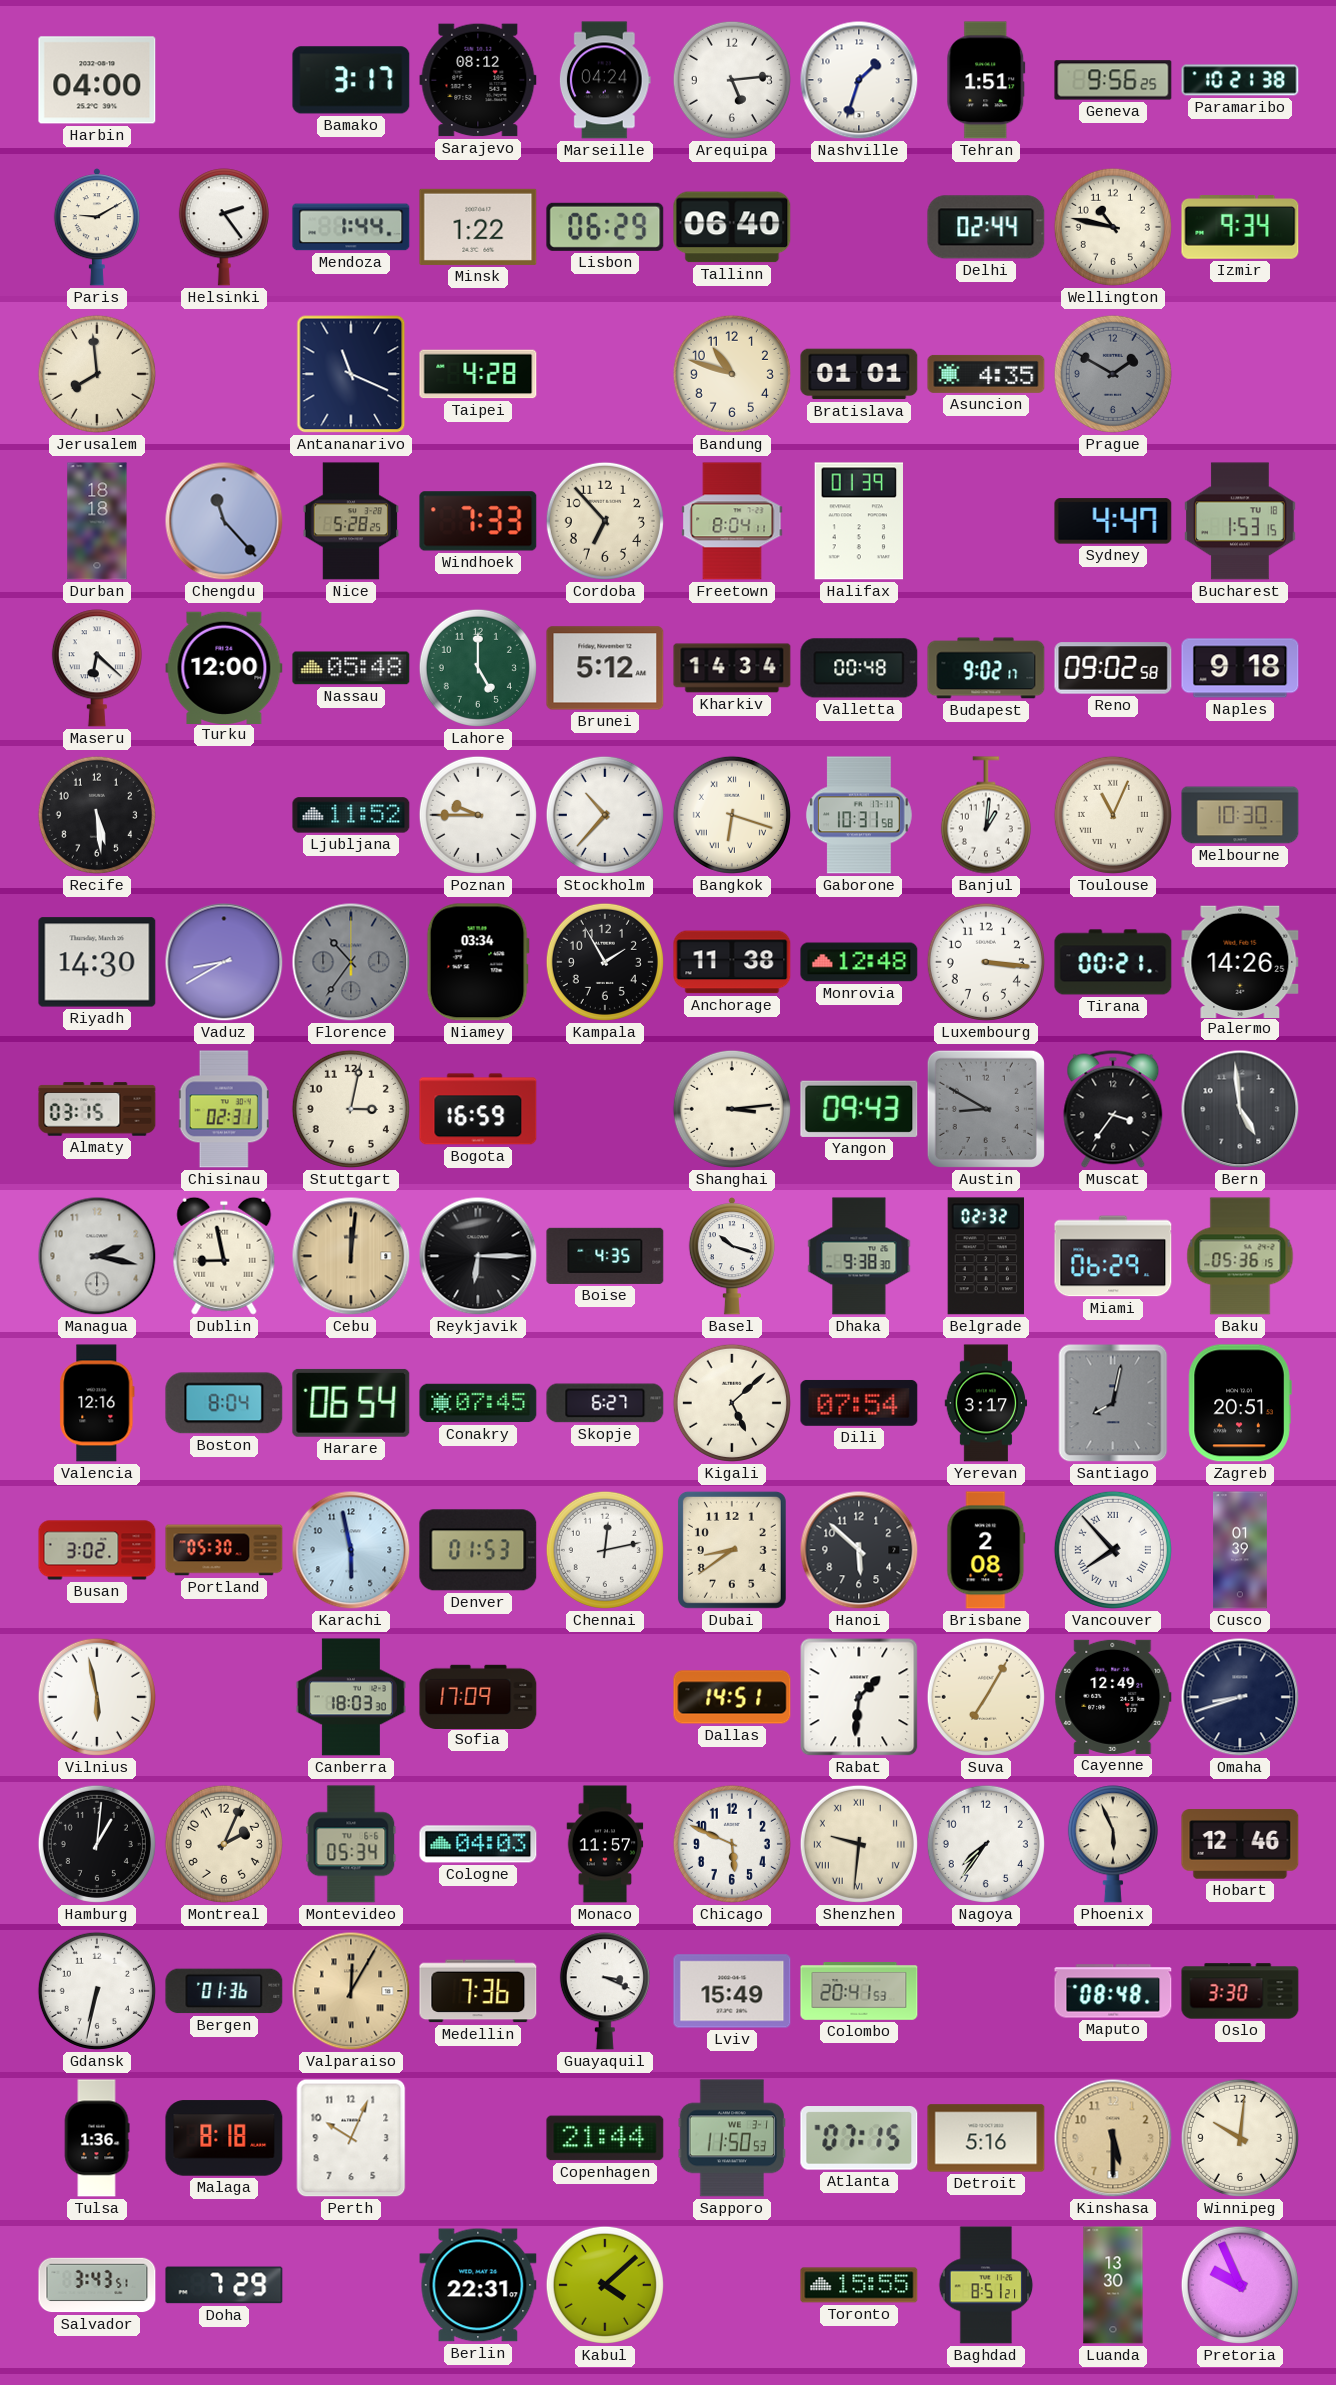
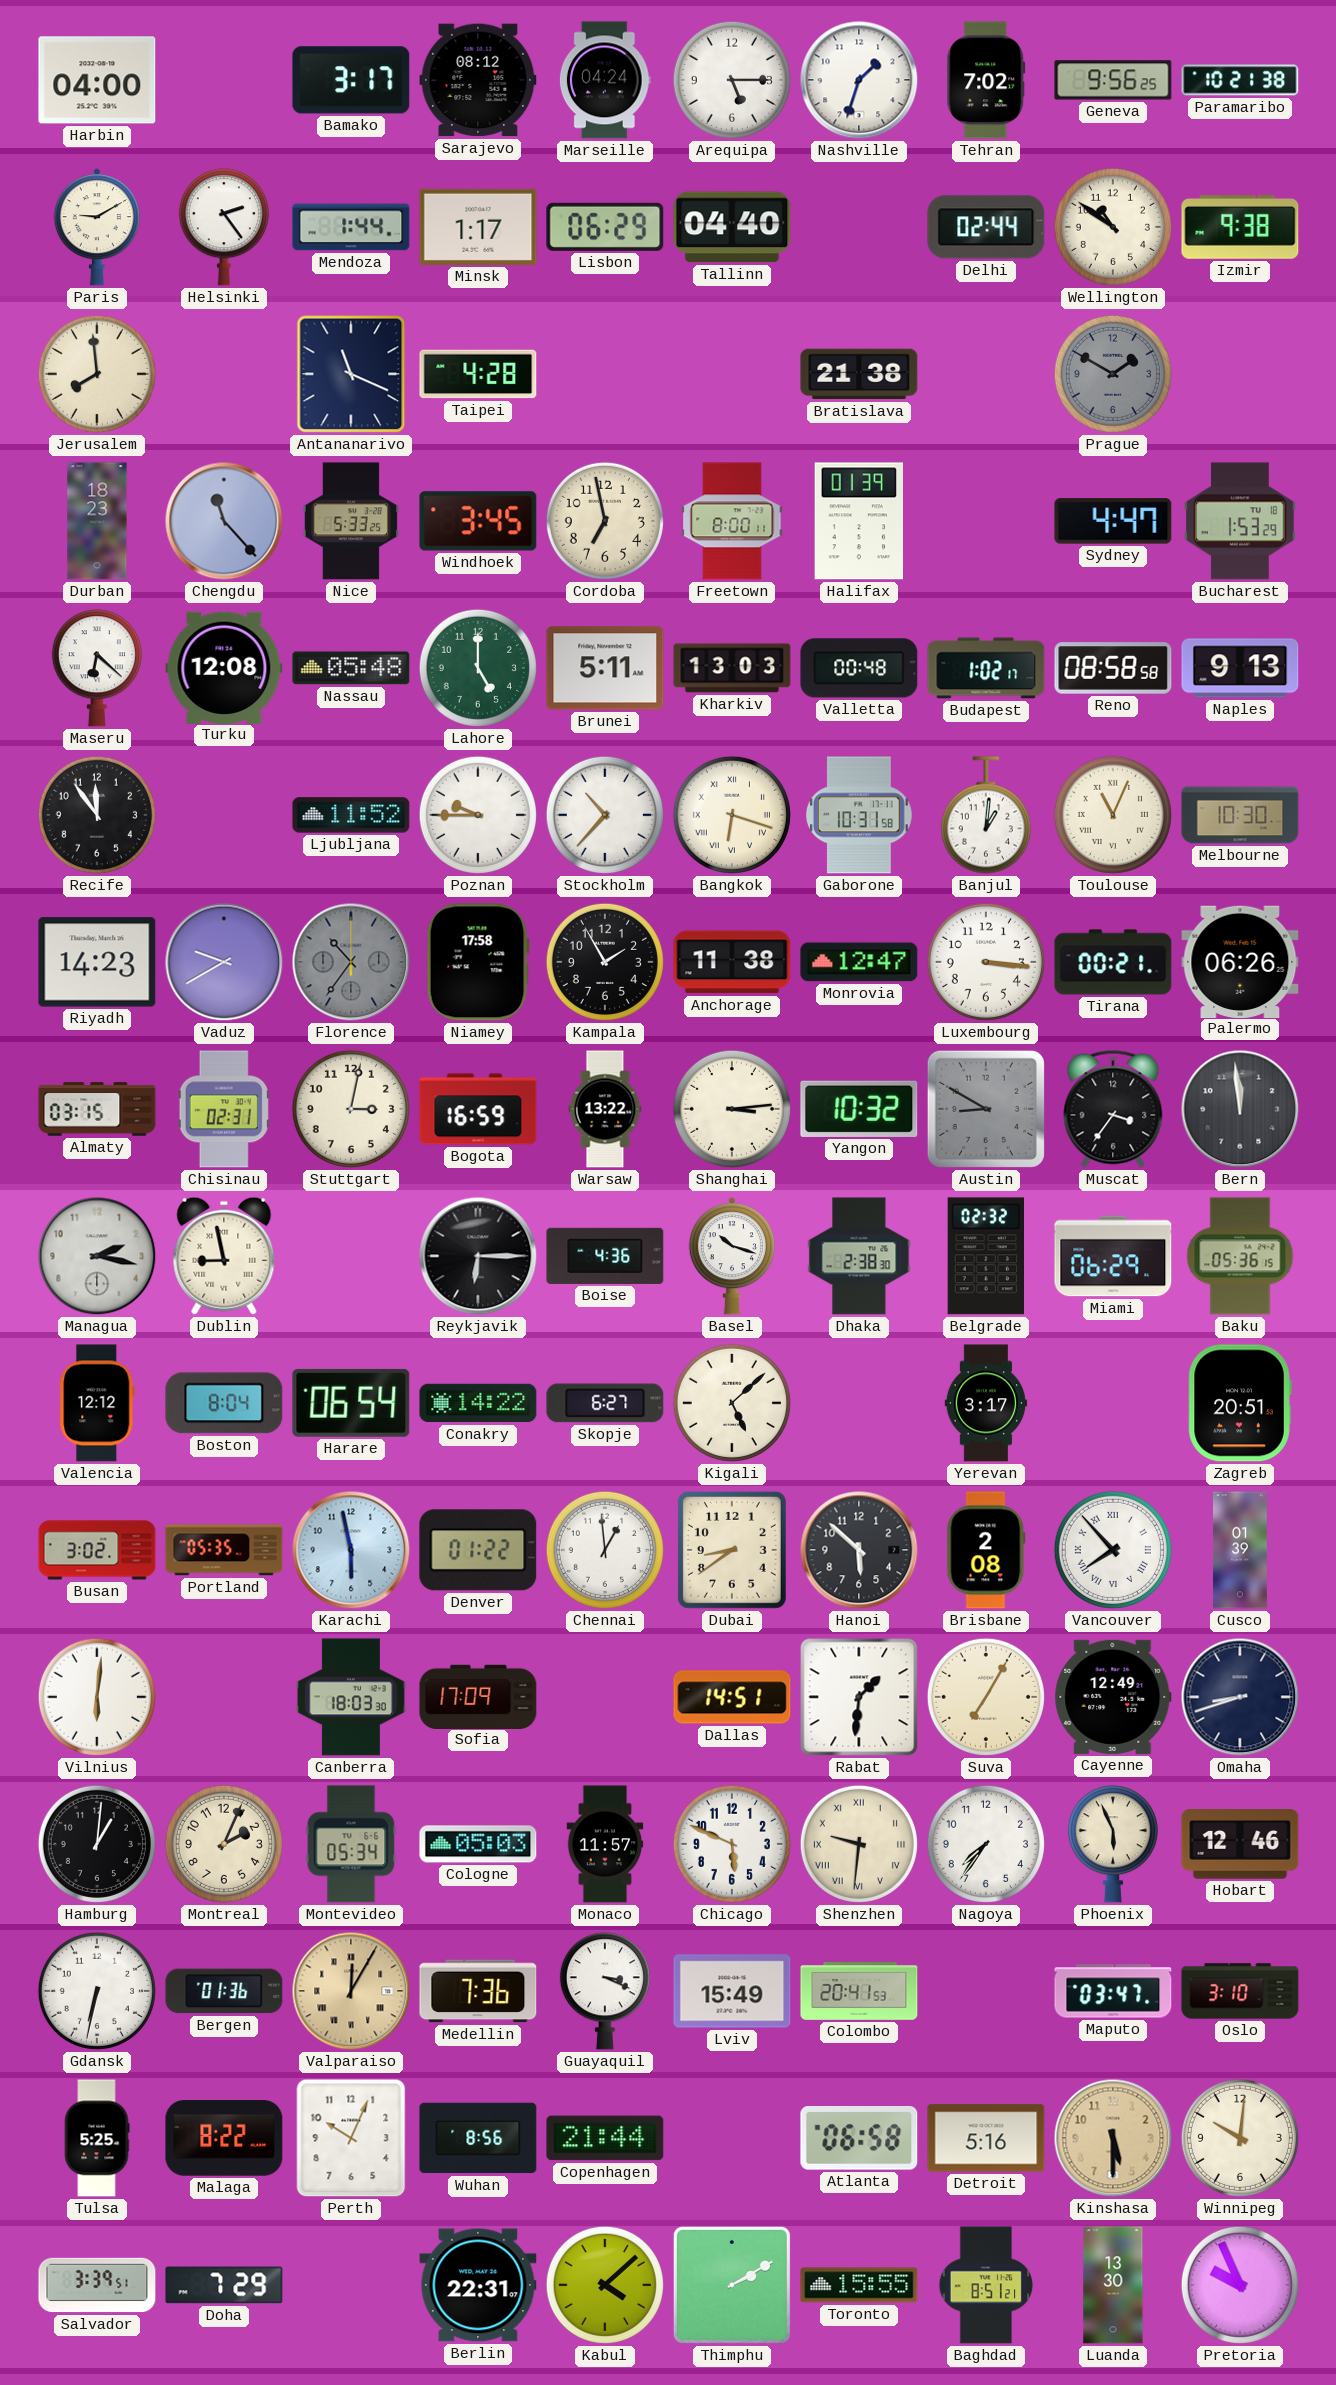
Arequipa: 5:14 -> 5:15 (732, 80)
Tehran: 1:51 -> 7:02 (986, 80)
Minsk: 1:22 -> 1:17 (478, 227)
Tallinn: 06:40 -> 04:40 (732, 227)
Wellington: 10:47 -> 10:51 (1113, 227)
Izmir: 9:34 -> 9:38 (1240, 227)
Bandung: 10:48 -> none (732, 374)
Bratislava: 01:01 -> 21:38 (859, 374)
Asuncion: 4:35 -> none (986, 374)
Durban: 18:18 -> 18:23 (97, 521)
Nice: 5:28 -> 5:33 (350, 521)
Windhoek: 7:33 -> 3:45 (478, 521)
Cordoba: 6:53 -> 6:58 (605, 521)
Freetown: 8:04 -> 8:00 (732, 521)
Bucharest: 1:53:15 -> 1:53:29 (1240, 521)
Turku: 12:00 -> 12:08 (224, 667)
Brunei: 5:12 -> 5:11 (605, 668)
Kharkiv: 14:34 -> 13:03 (732, 668)
Budapest: 9:02 -> 1:02 (986, 668)
Reno: 09:02 -> 08:58 (1113, 668)
Naples: 9:18 -> 9:13 (1240, 668)
Recife: 5:29 -> 11:54 (97, 815)
Riyadh: 14:30 -> 14:23 (97, 962)
Vaduz: 8:40 -> 9:40 (224, 962)
Niamey: 03:34 -> 17:58 (478, 962)
Monrovia: 12:48 -> 12:47 (859, 962)
Palermo: 14:26 -> 06:26 (1240, 961)
Warsaw: none -> 13:22 (605, 1109)
Yangon: 09:43 -> 10:32 (859, 1109)
Bern: 4:59 -> 11:59 (1240, 1109)
Cebu: 12:01 -> none (351, 1256)
Boise: 4:35 -> 4:36 (605, 1256)
Dhaka: 9:38 -> 2:38 (859, 1256)
Valencia: 12:16 -> 12:12 (97, 1403)
Conakry: 07:45 -> 14:22 (478, 1403)
Dili: 07:54 -> none (859, 1403)
Santiago: 8:02 -> none (1113, 1403)
Portland: 05:30 -> 05:35 (224, 1550)
Denver: 01:53 -> 01:22 (478, 1550)
Chennai: 12:13 -> 12:59 (605, 1550)
Vilnius: 5:58 -> 6:01 (97, 1697)
Cologne: 04:03 -> 05:03 (478, 1844)
Maputo: 08:48 -> 03:47 (1113, 1991)
Oslo: 3:30 -> 3:10 (1240, 1991)
Tulsa: 1:36 -> 5:25 (97, 2138)
Malaga: 8:18 -> 8:22 (224, 2138)
Wuhan: none -> 8:56 (478, 2138)
Sapporo: 11:50 -> none (732, 2138)
Atlanta: 07:15 -> 06:58 (859, 2139)
Salvador: 3:43 -> 3:39 (97, 2285)
Thimphu: none -> 2:10 (732, 2285)
